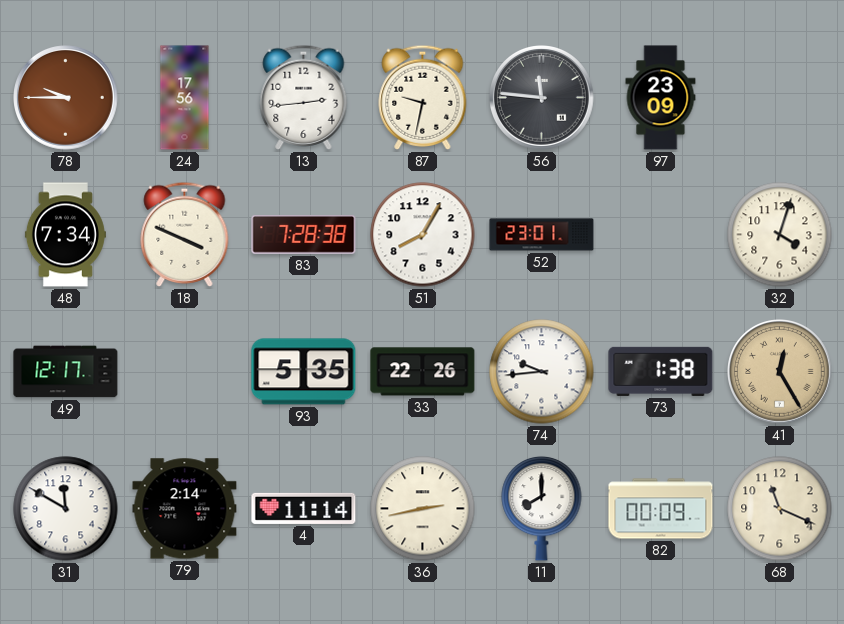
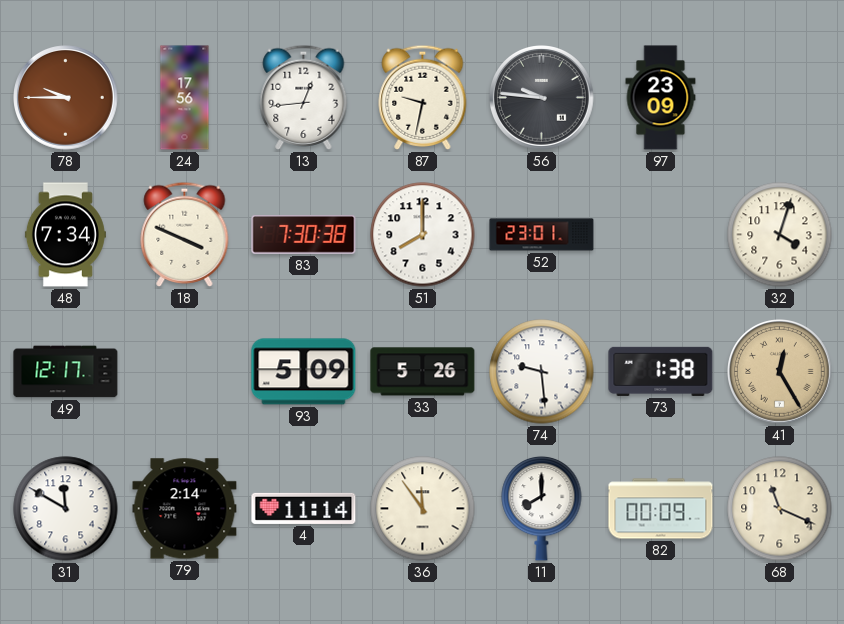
13: 2:44 -> 12:44 (304, 97)
56: 11:46 -> 9:46 (542, 98)
83: 7:28 -> 7:30 (304, 235)
51: 8:05 -> 8:00 (423, 235)
93: 5:35 -> 5:09 (304, 372)
33: 22:26 -> 5:26 (423, 372)
74: 9:44 -> 9:29 (542, 372)
36: 2:43 -> 11:54 (423, 509)
